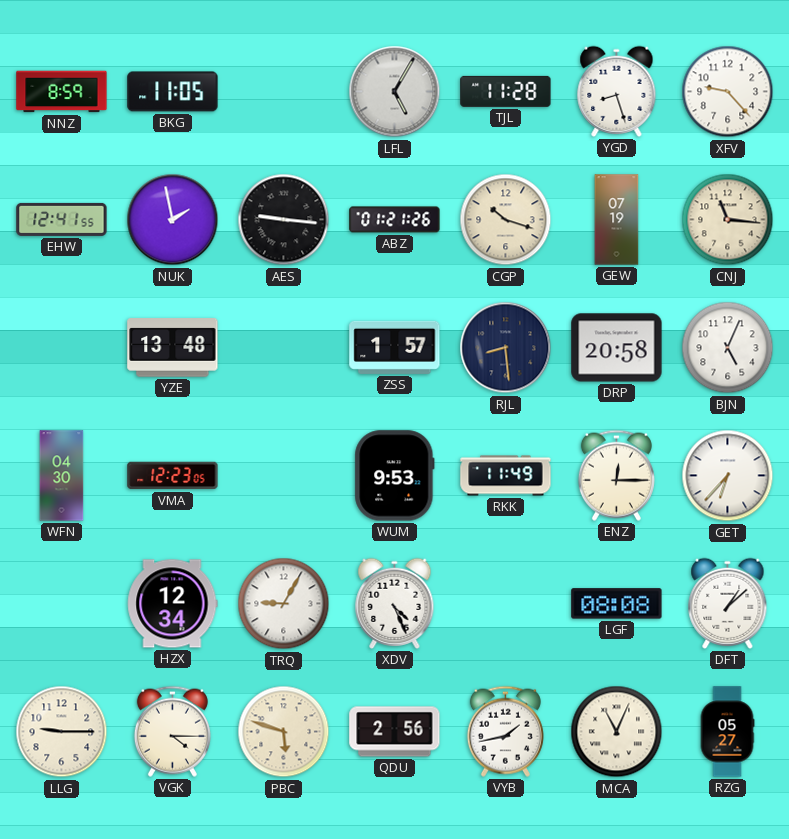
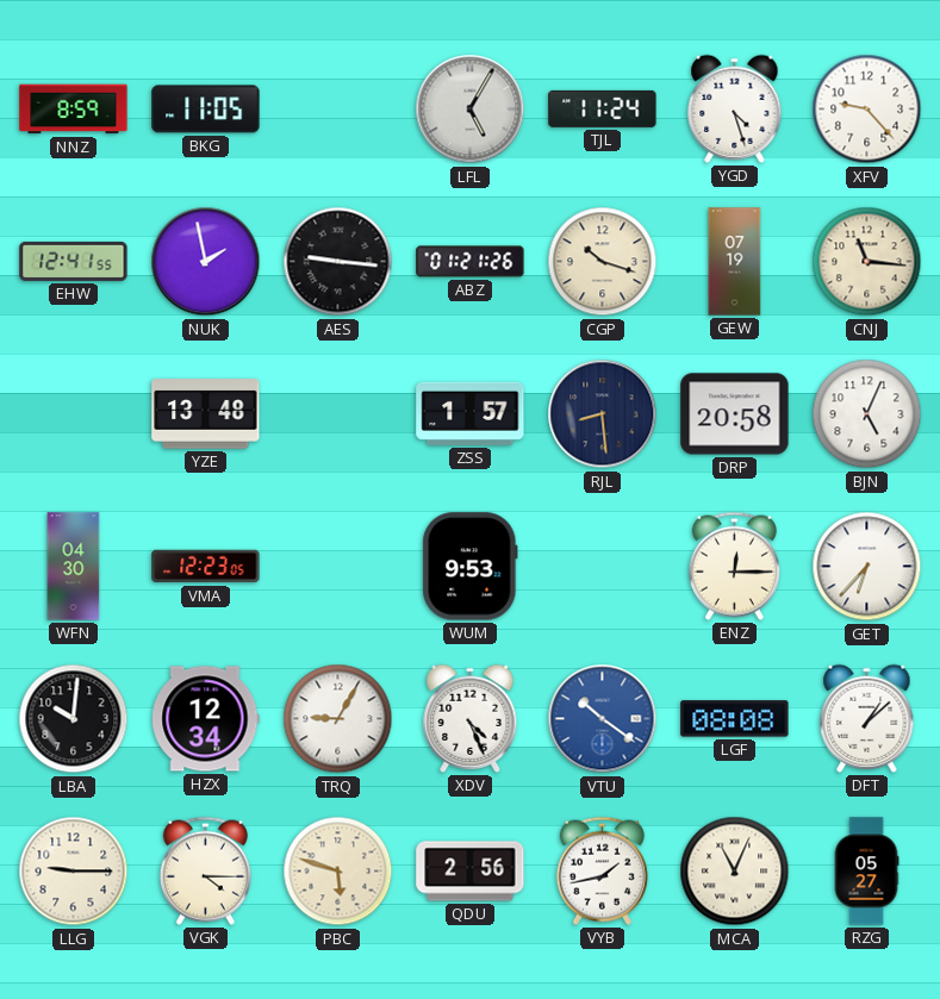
TJL: 11:28 -> 11:24 (603, 108)
YGD: 8:27 -> 4:27 (735, 108)
RKK: 11:49 -> none (506, 476)
LBA: none -> 10:01 (74, 719)
VTU: none -> 10:21 (603, 719)
